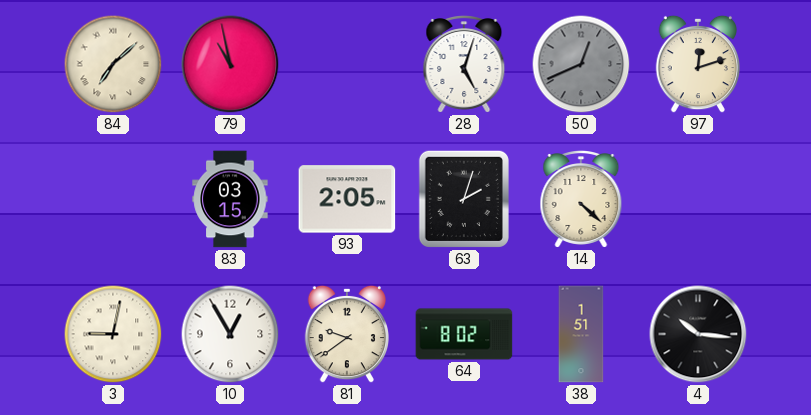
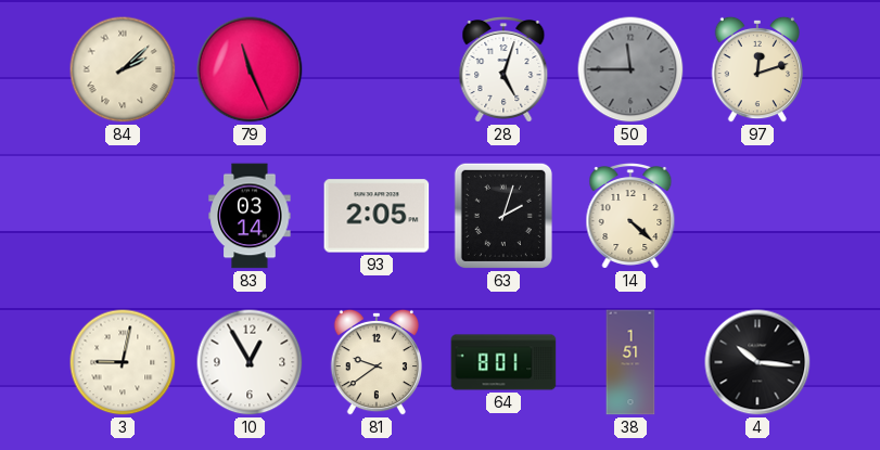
84: 7:08 -> 2:08 (123, 69)
79: 10:58 -> 11:26 (250, 69)
50: 12:41 -> 11:45 (630, 69)
83: 03:15 -> 03:14 (250, 216)
64: 8:02 -> 8:01 (503, 362)
